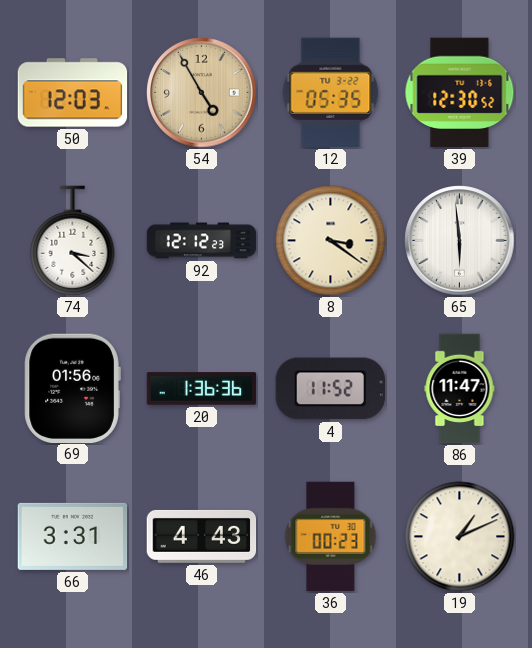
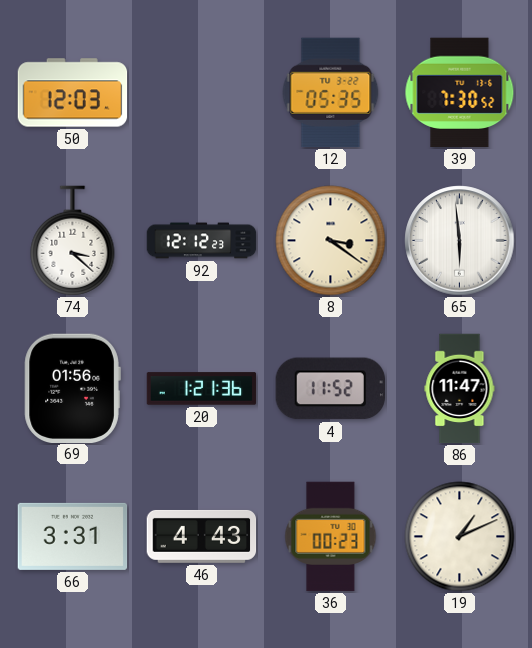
54: 4:55 -> none (202, 93)
39: 12:30 -> 7:30 (460, 93)
20: 1:36 -> 1:21 (202, 389)
